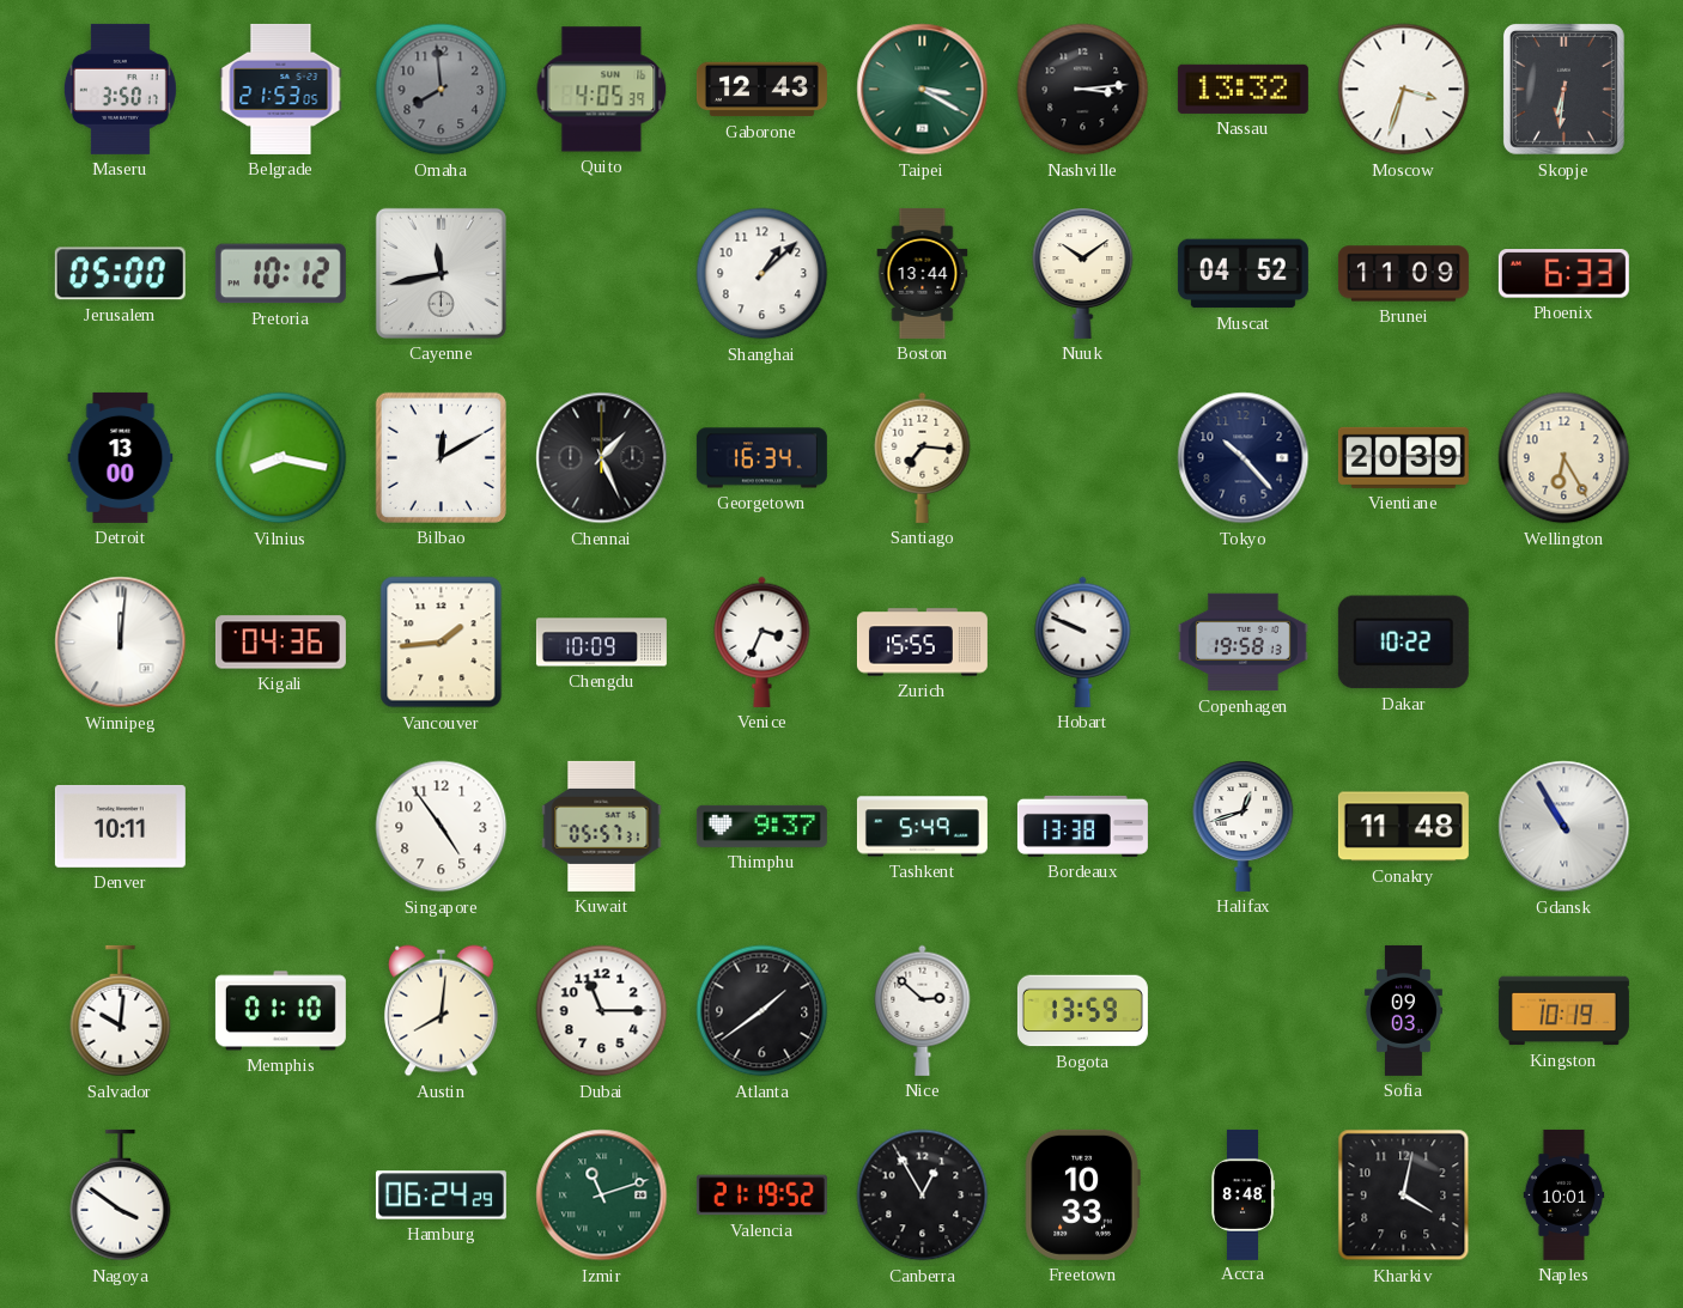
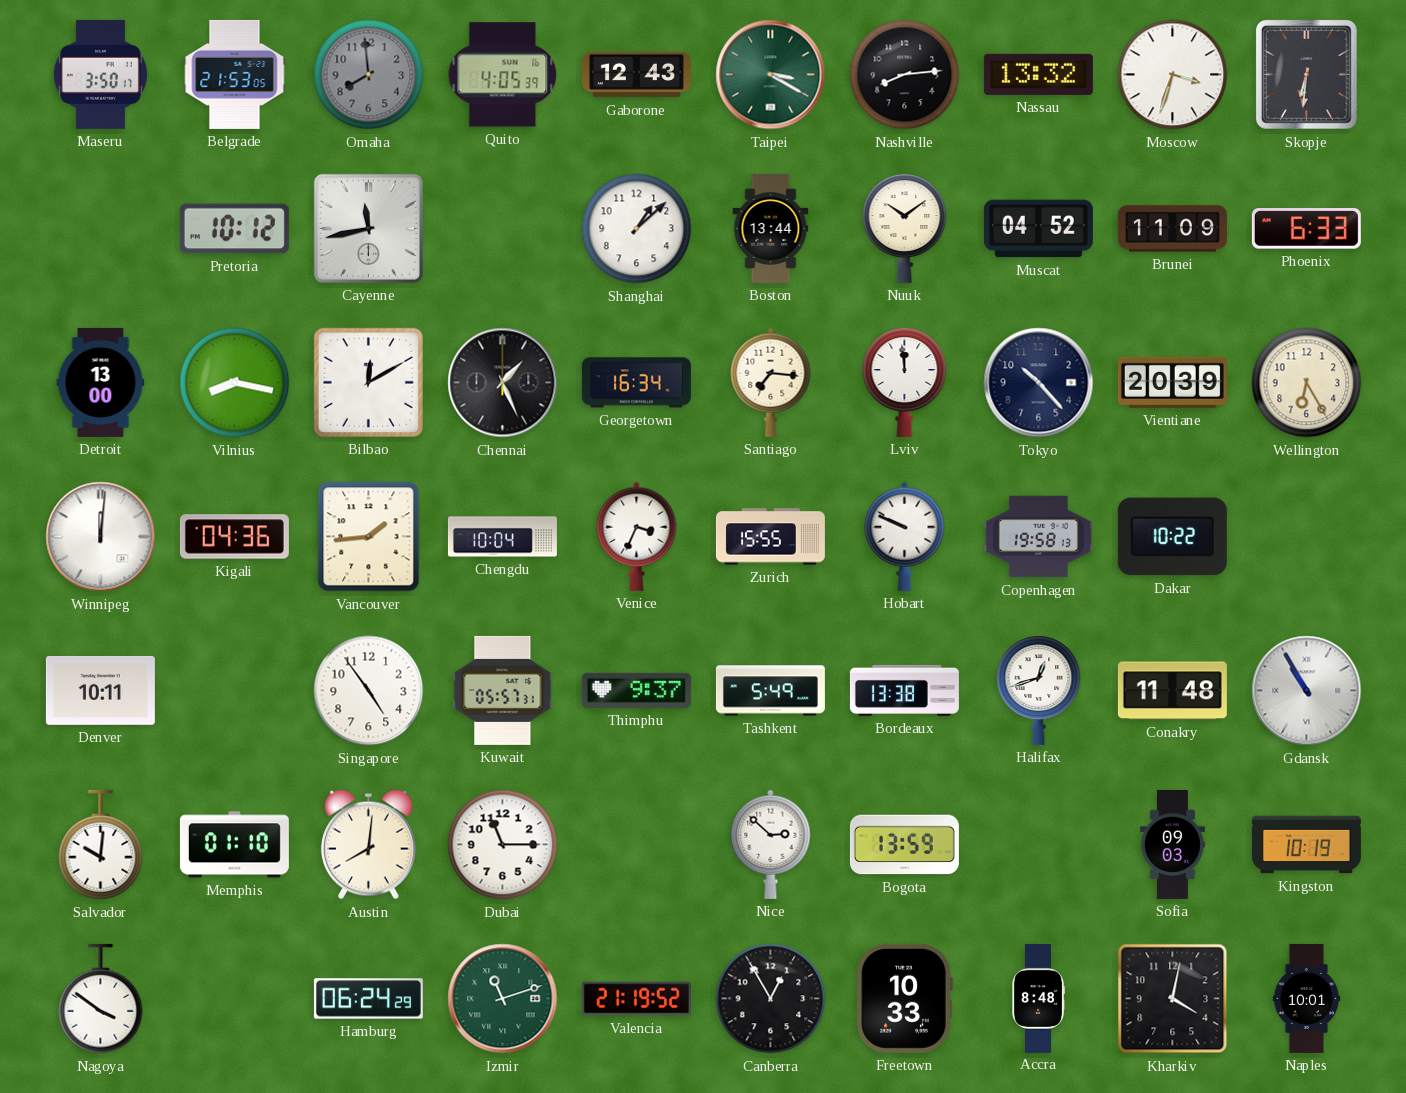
Nashville: 3:14 -> 8:14 (905, 75)
Jerusalem: 05:00 -> none (120, 274)
Lviv: none -> 11:59 (905, 382)
Chengdu: 10:09 -> 10:04 (502, 537)
Atlanta: 1:39 -> none (762, 1011)
